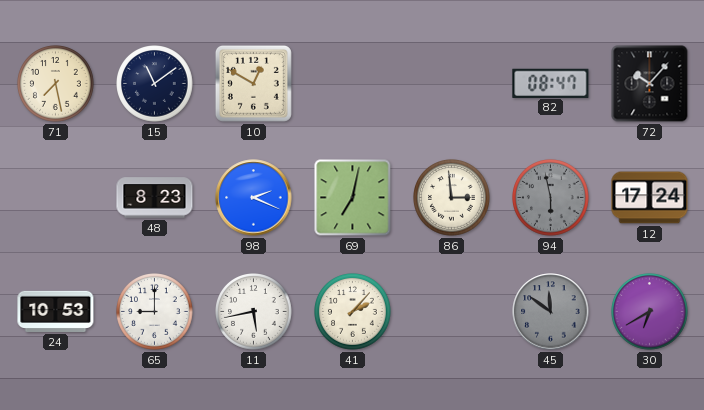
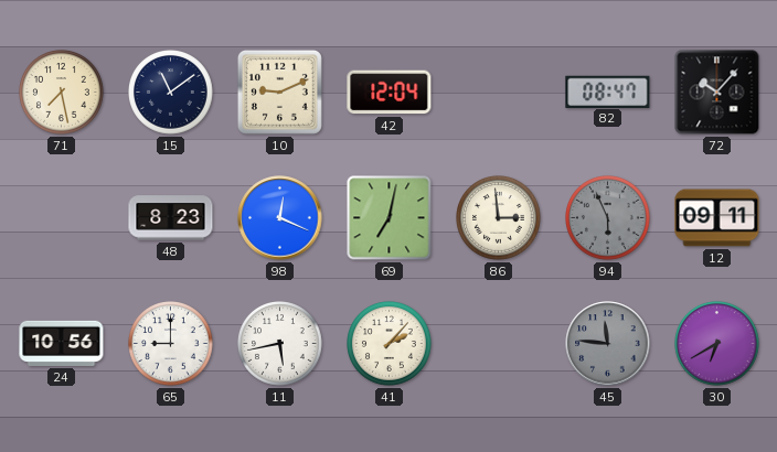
10: 12:50 -> 9:11 (279, 92)
42: none -> 12:04 (390, 93)
98: 2:19 -> 12:19 (280, 218)
94: 5:58 -> 5:56 (608, 218)
12: 17:24 -> 09:11 (717, 218)
24: 10:53 -> 10:56 (62, 343)
45: 11:51 -> 11:46 (608, 344)
